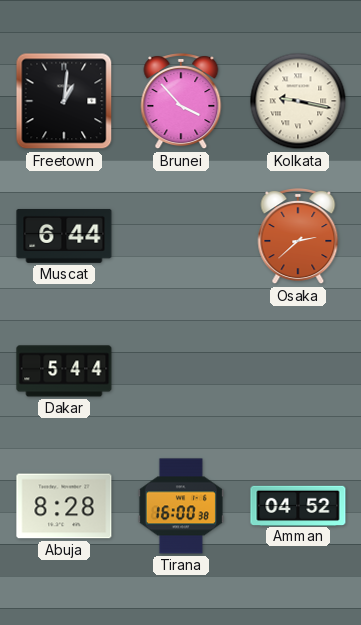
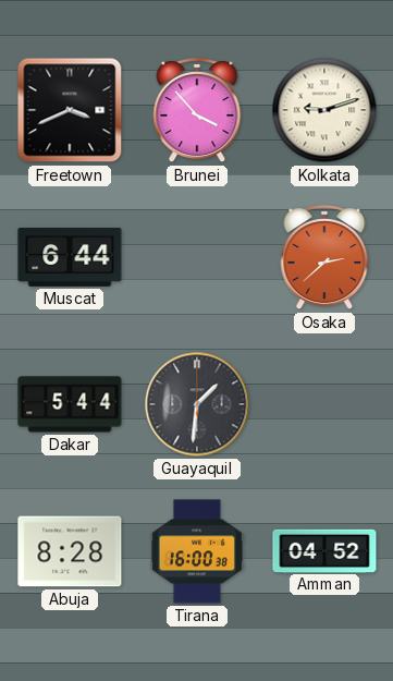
Freetown: 1:01 -> 3:41 (70, 110)
Kolkata: 9:17 -> 9:12 (324, 110)
Guayaquil: none -> 1:31 (197, 404)
